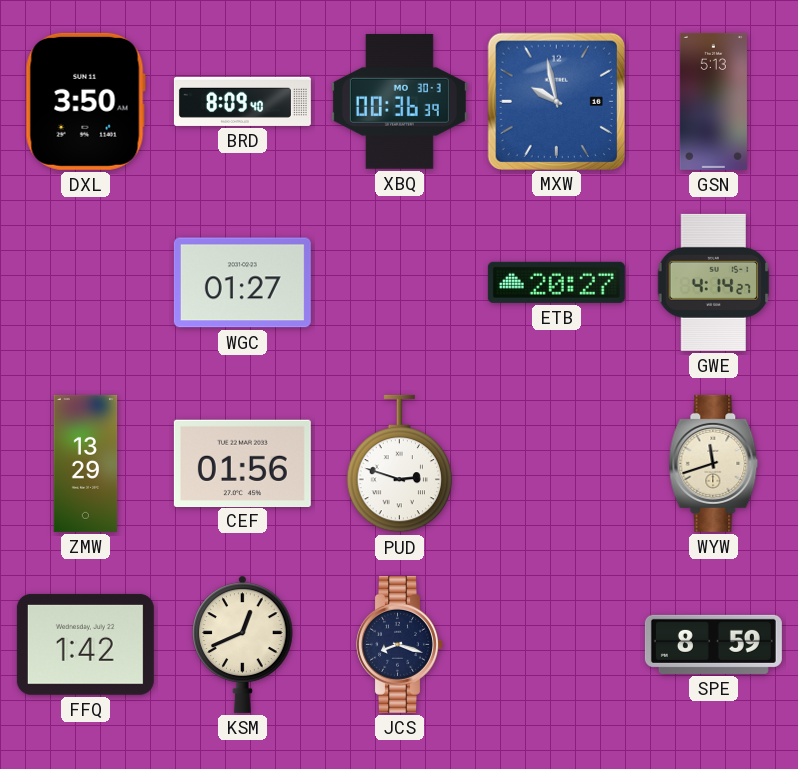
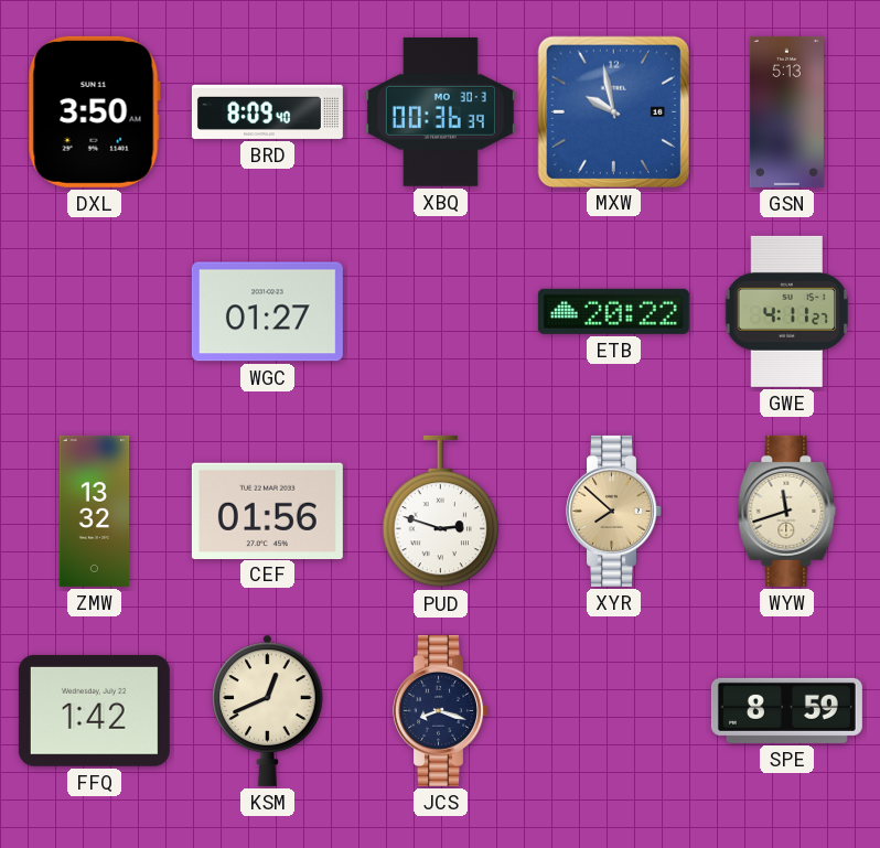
ETB: 20:27 -> 20:22 (613, 311)
GWE: 4:14 -> 4:11 (787, 311)
ZMW: 13:29 -> 13:32 (95, 511)
XYR: none -> 7:52 (614, 511)
